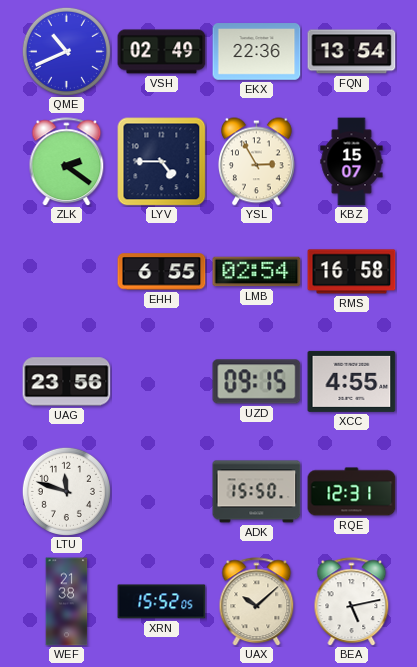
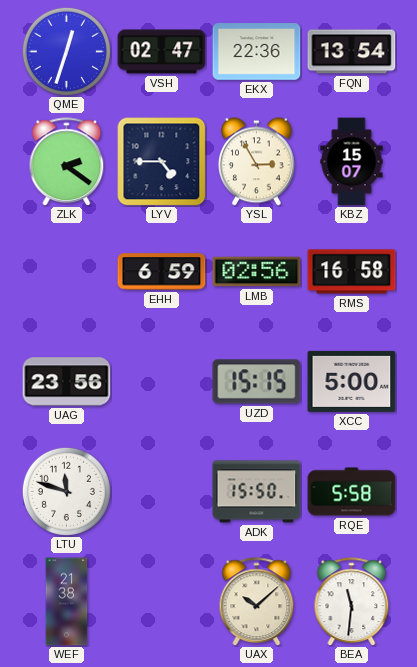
QME: 10:41 -> 12:33 (66, 51)
VSH: 02:49 -> 02:47 (162, 52)
EHH: 6:55 -> 6:59 (162, 272)
LMB: 02:54 -> 02:56 (257, 272)
UZD: 09:15 -> 15:15 (257, 382)
XCC: 4:55 -> 5:00 (352, 381)
RQE: 12:31 -> 5:58 (352, 492)
XRN: 15:52 -> none (162, 602)
BEA: 5:13 -> 11:31 (352, 602)
